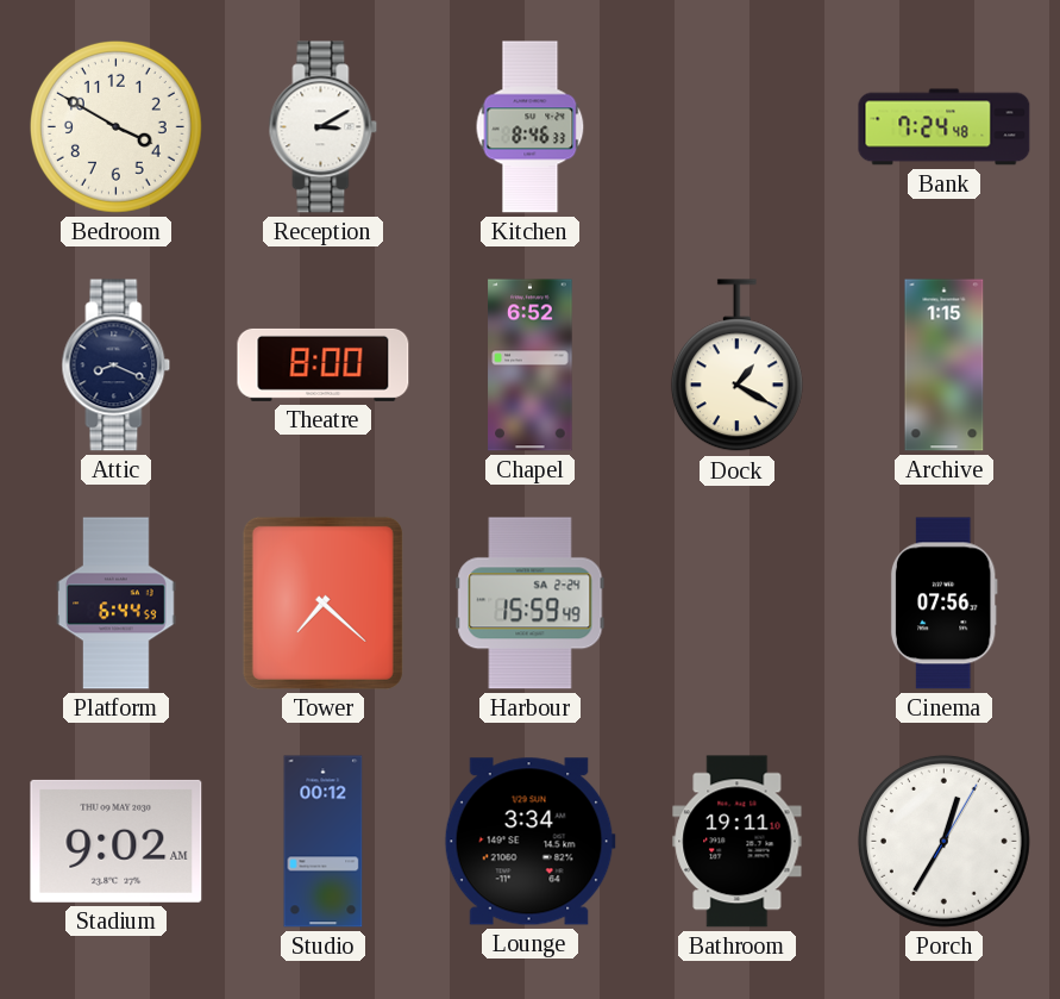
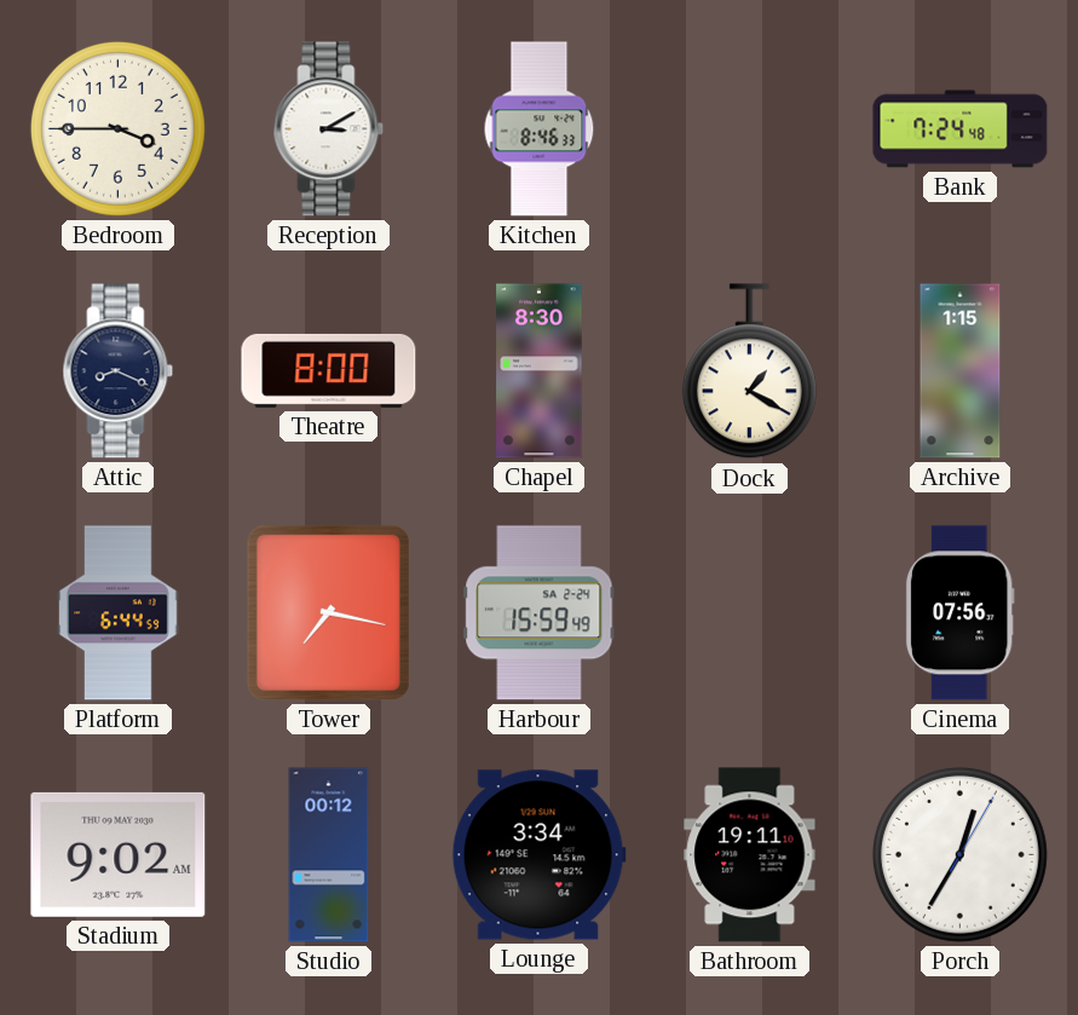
Bedroom: 3:50 -> 3:45 (117, 128)
Chapel: 6:52 -> 8:30 (540, 371)
Tower: 7:22 -> 7:17 (328, 612)
